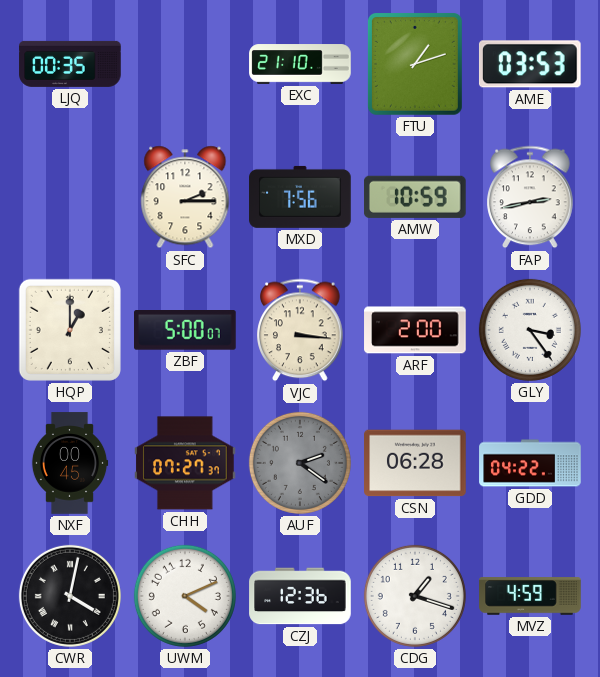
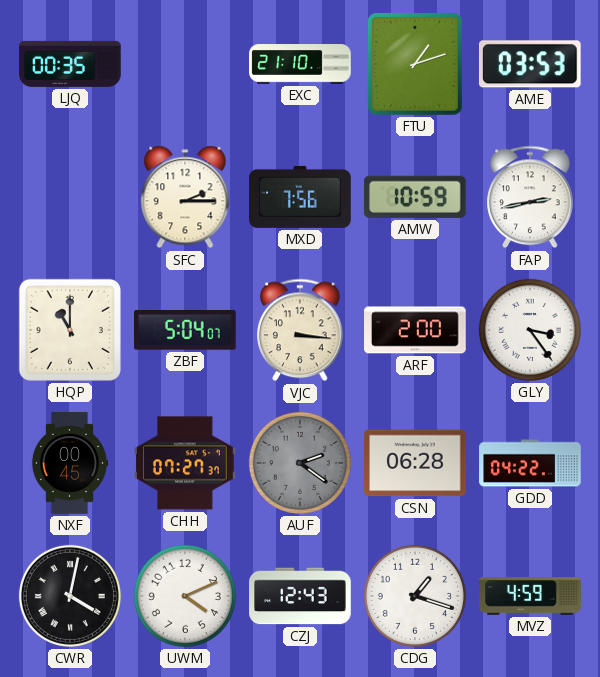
HQP: 1:00 -> 11:00 (70, 330)
ZBF: 5:00 -> 5:04 (186, 331)
CZJ: 12:36 -> 12:43 (300, 596)
